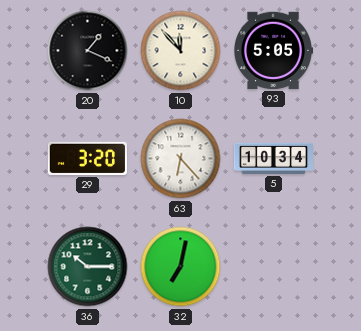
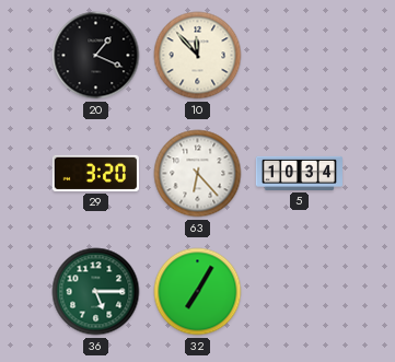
93: 5:05 -> none (273, 51)
36: 10:15 -> 5:15 (96, 292)
32: 7:02 -> 7:05 (198, 292)
